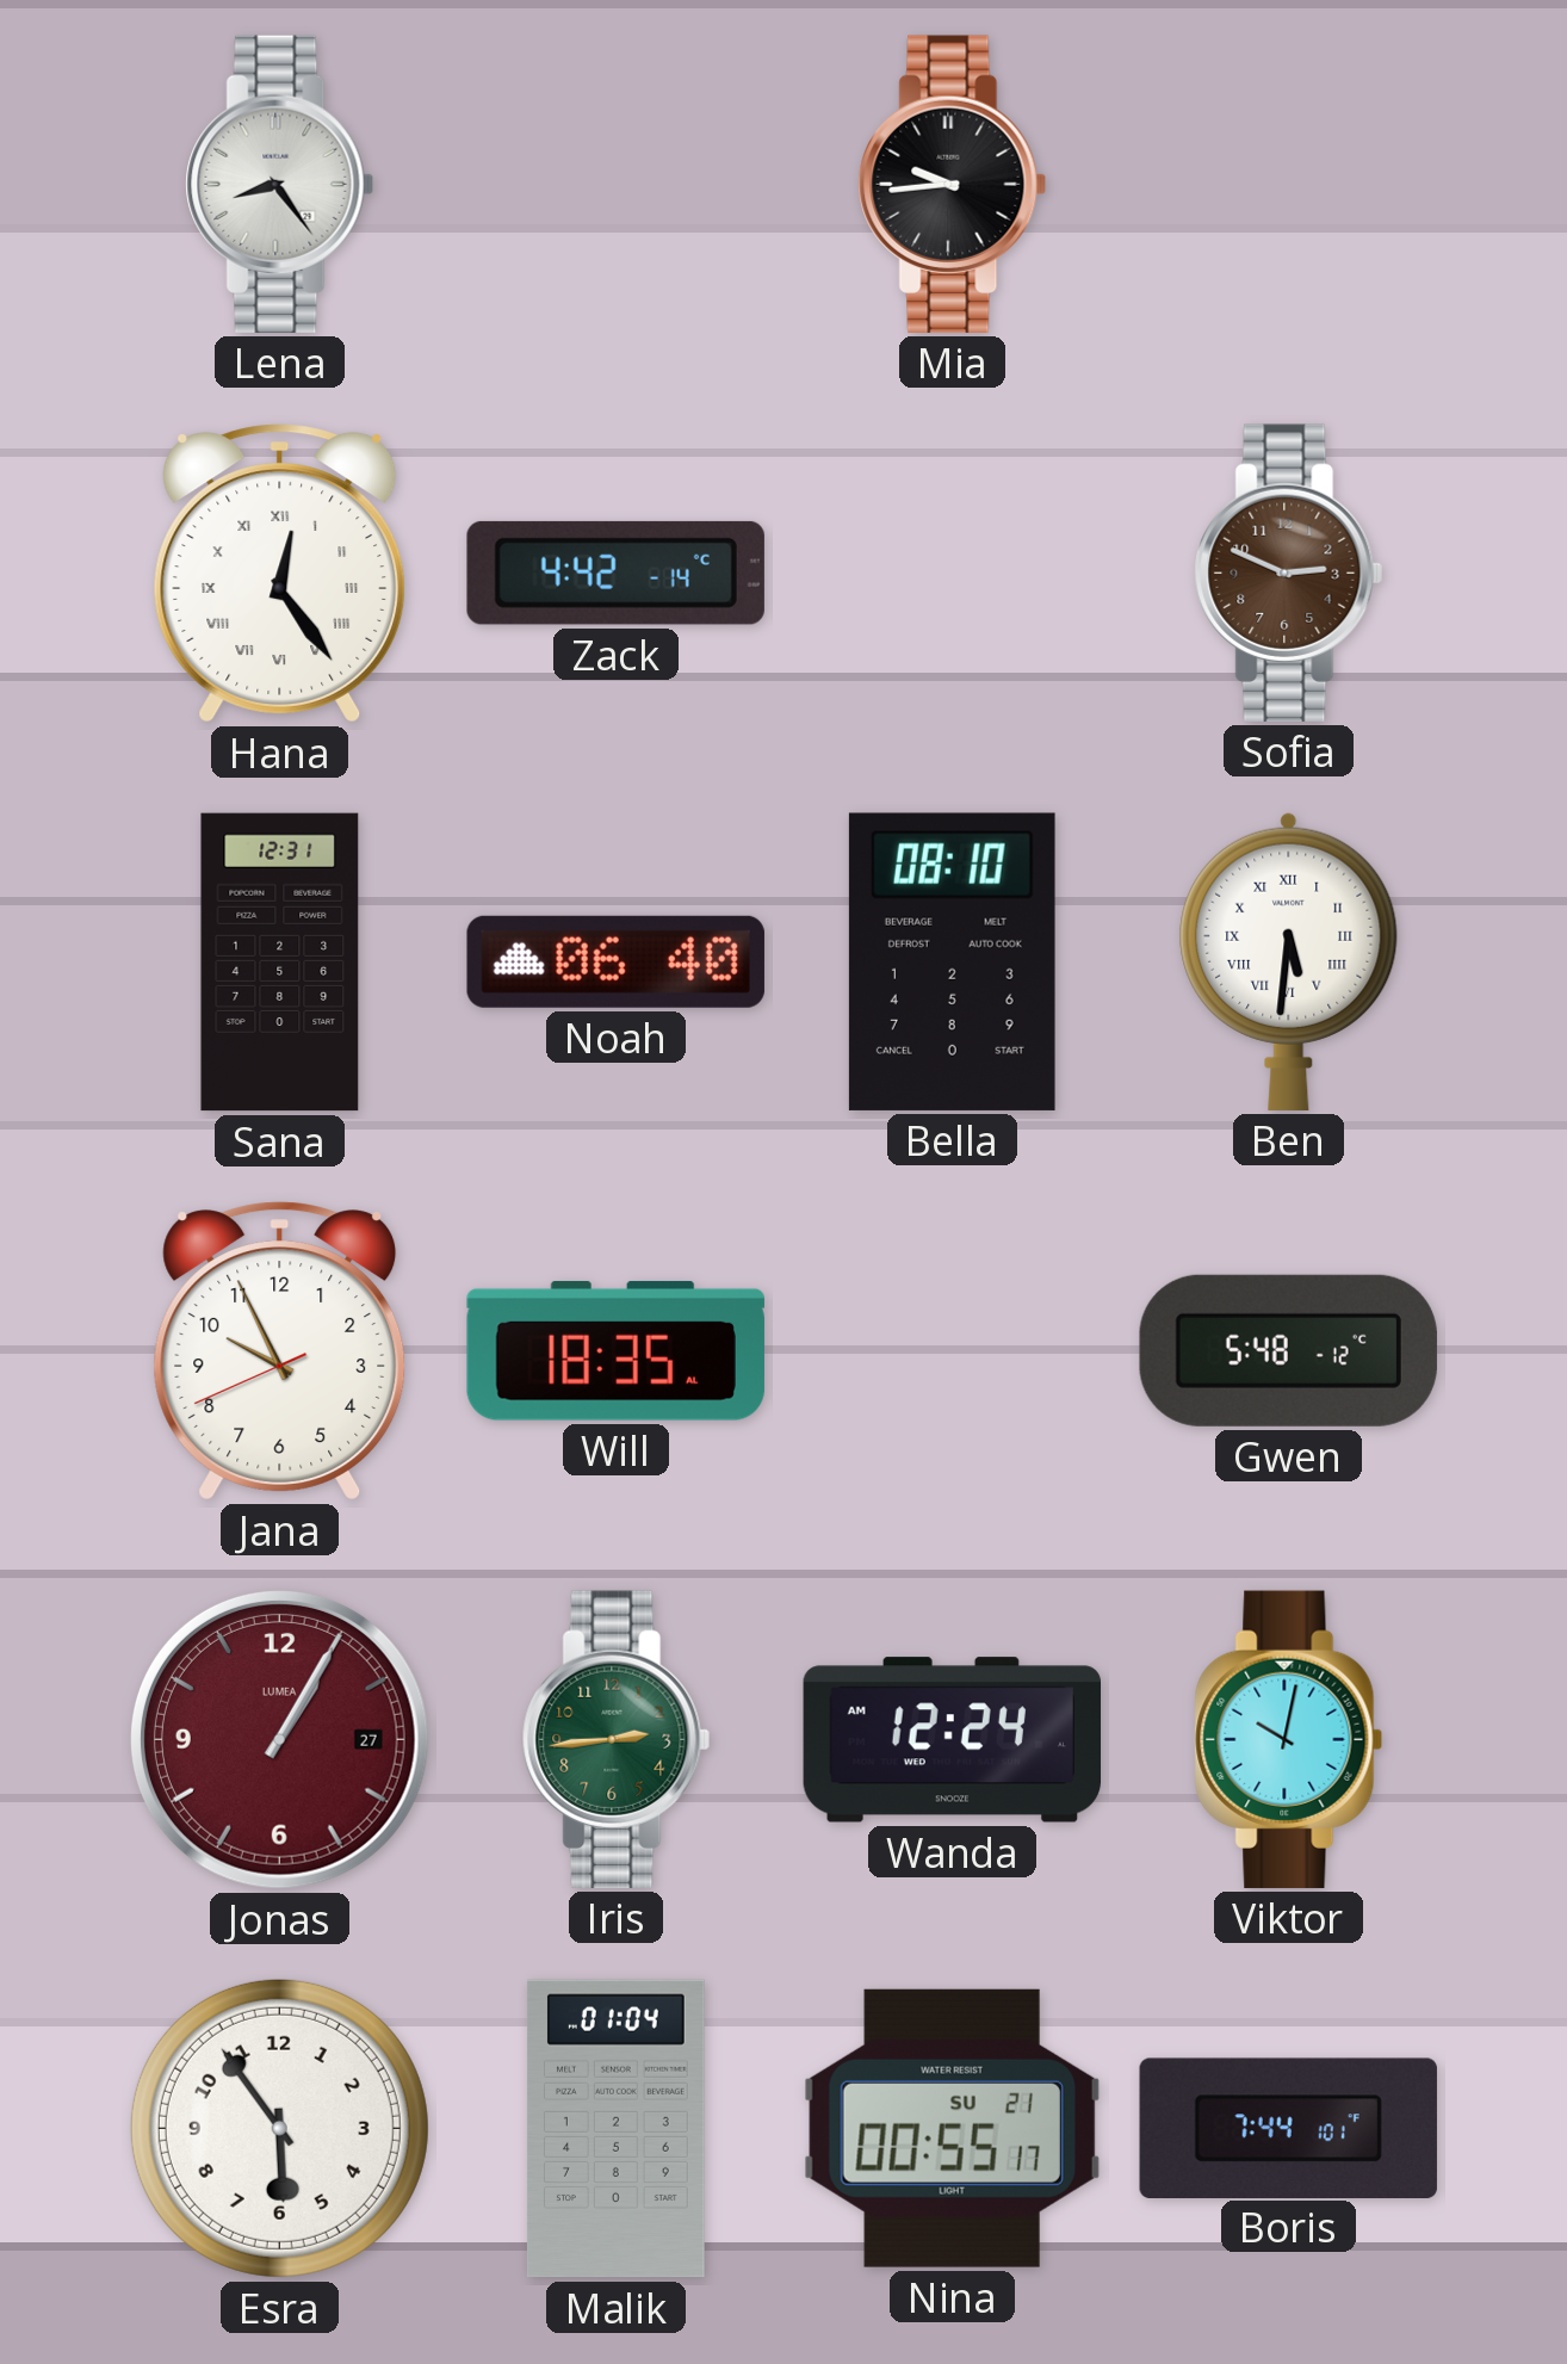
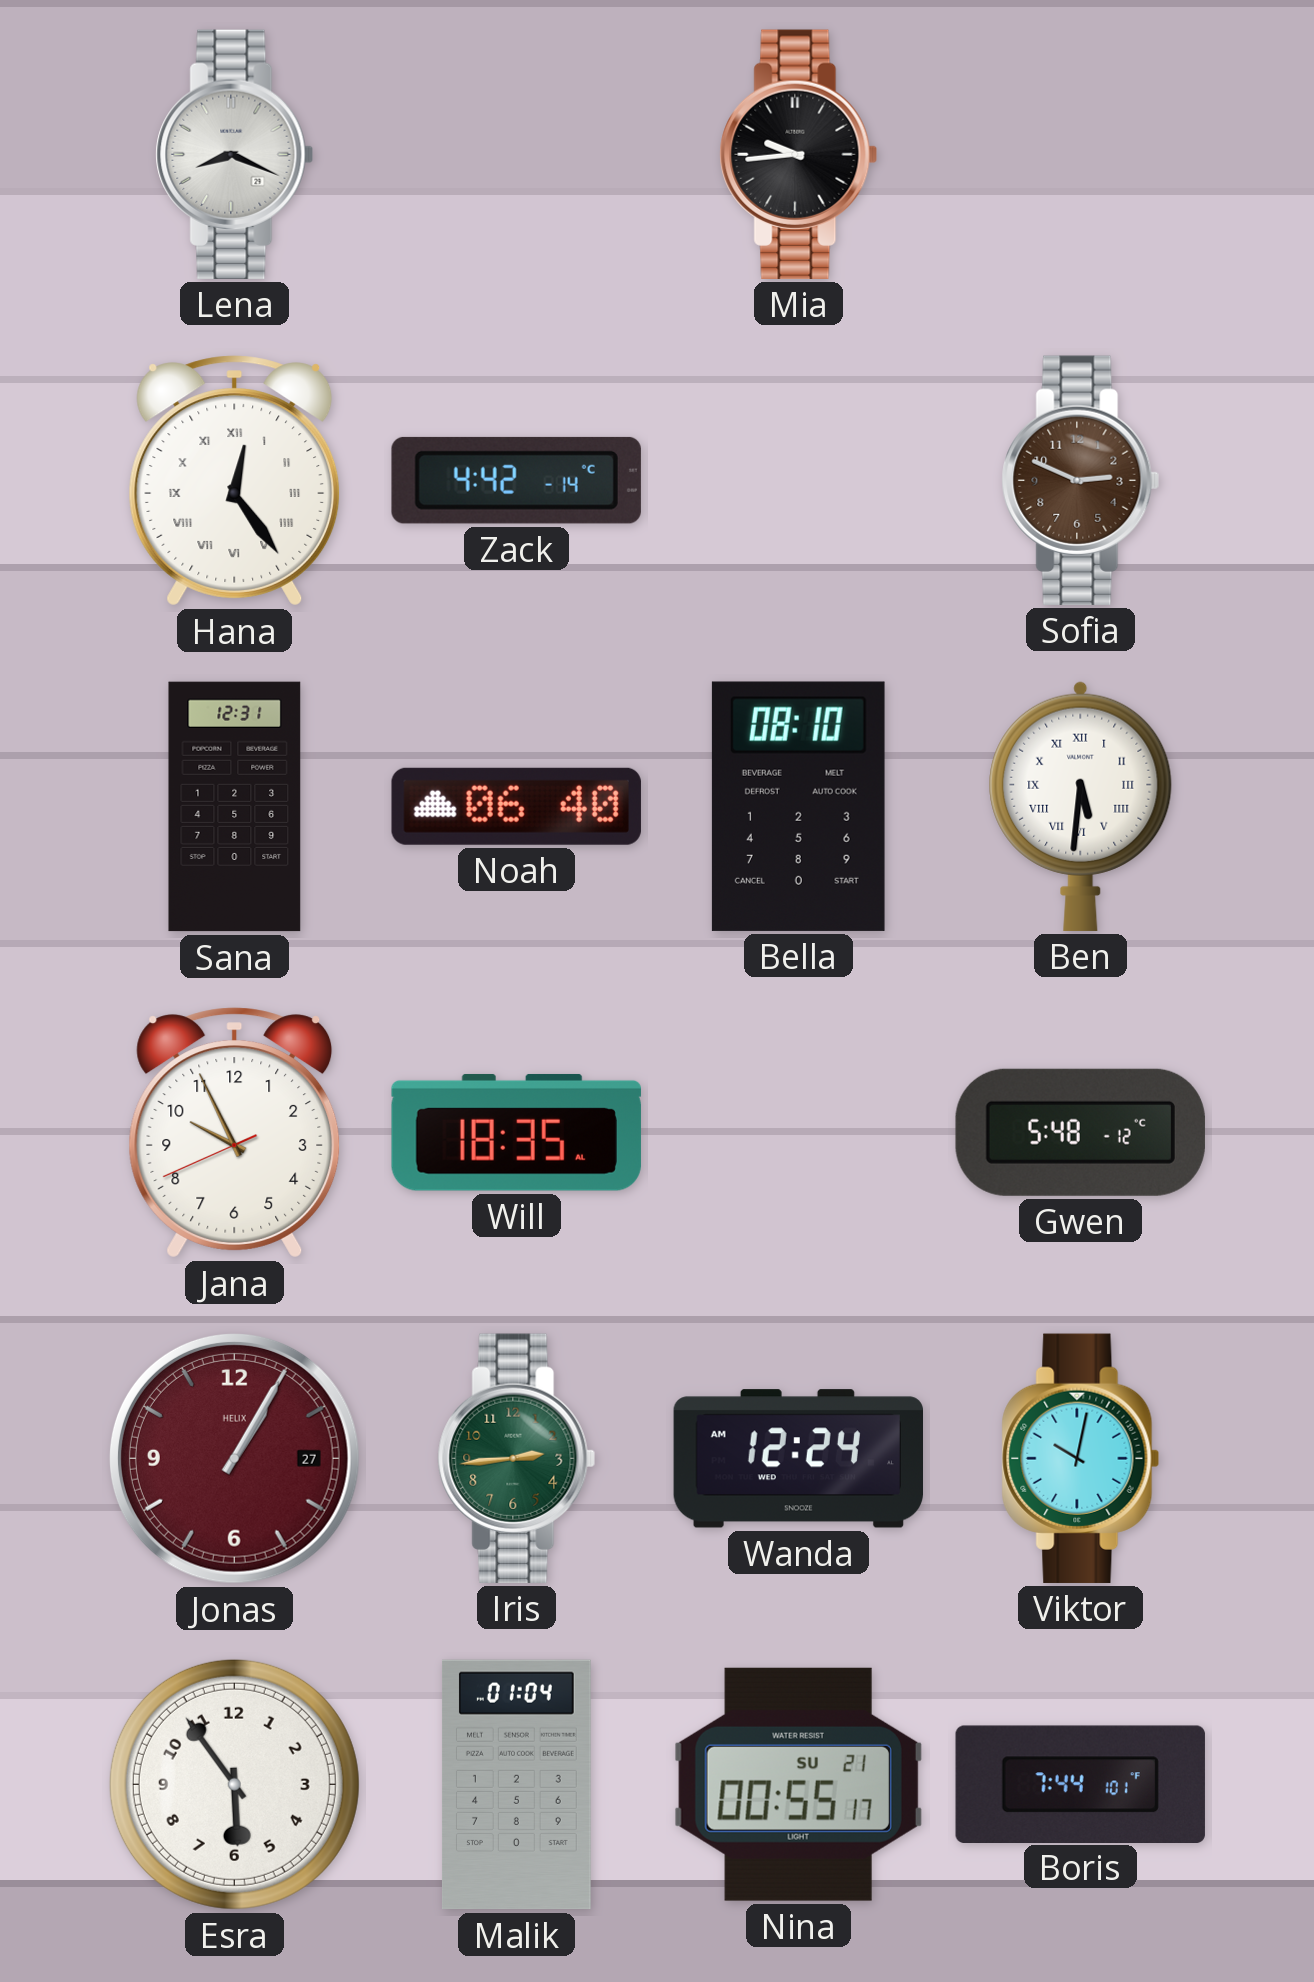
Lena: 8:24 -> 8:19 (235, 154)
Jonas brand: LUMEA -> HELIX (234, 1458)
